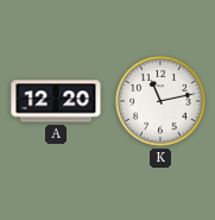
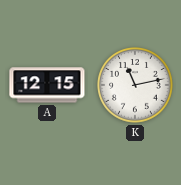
A: 12:20 -> 12:15 (47, 85)
